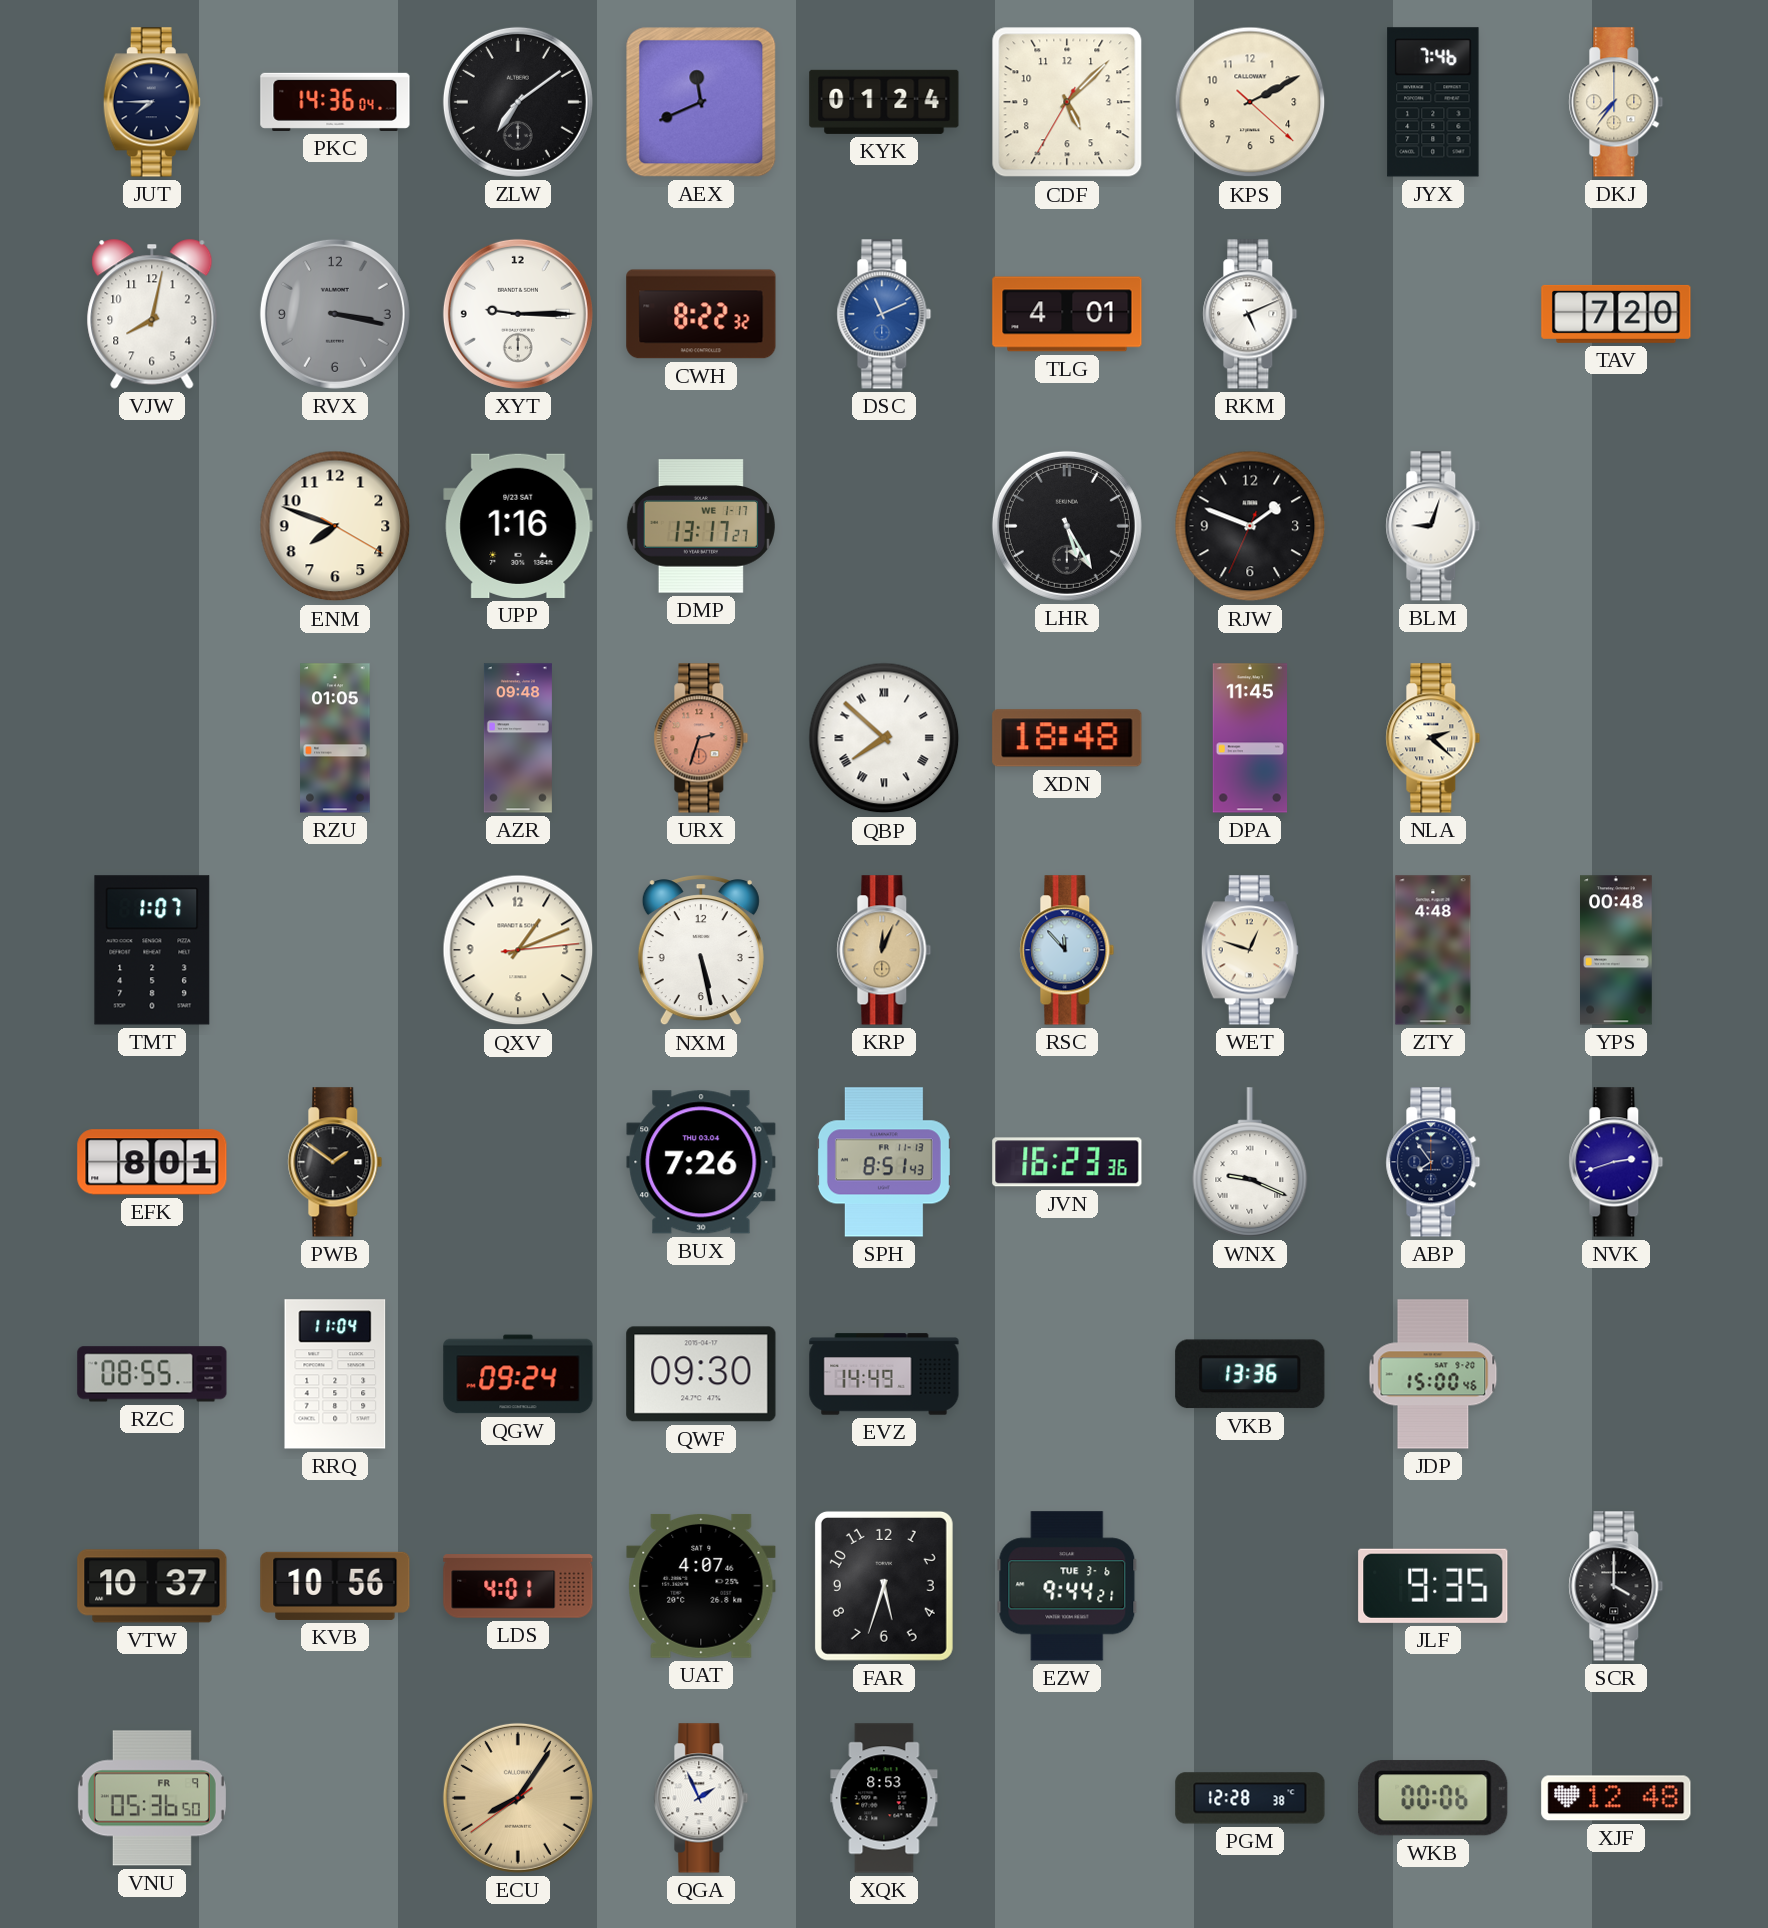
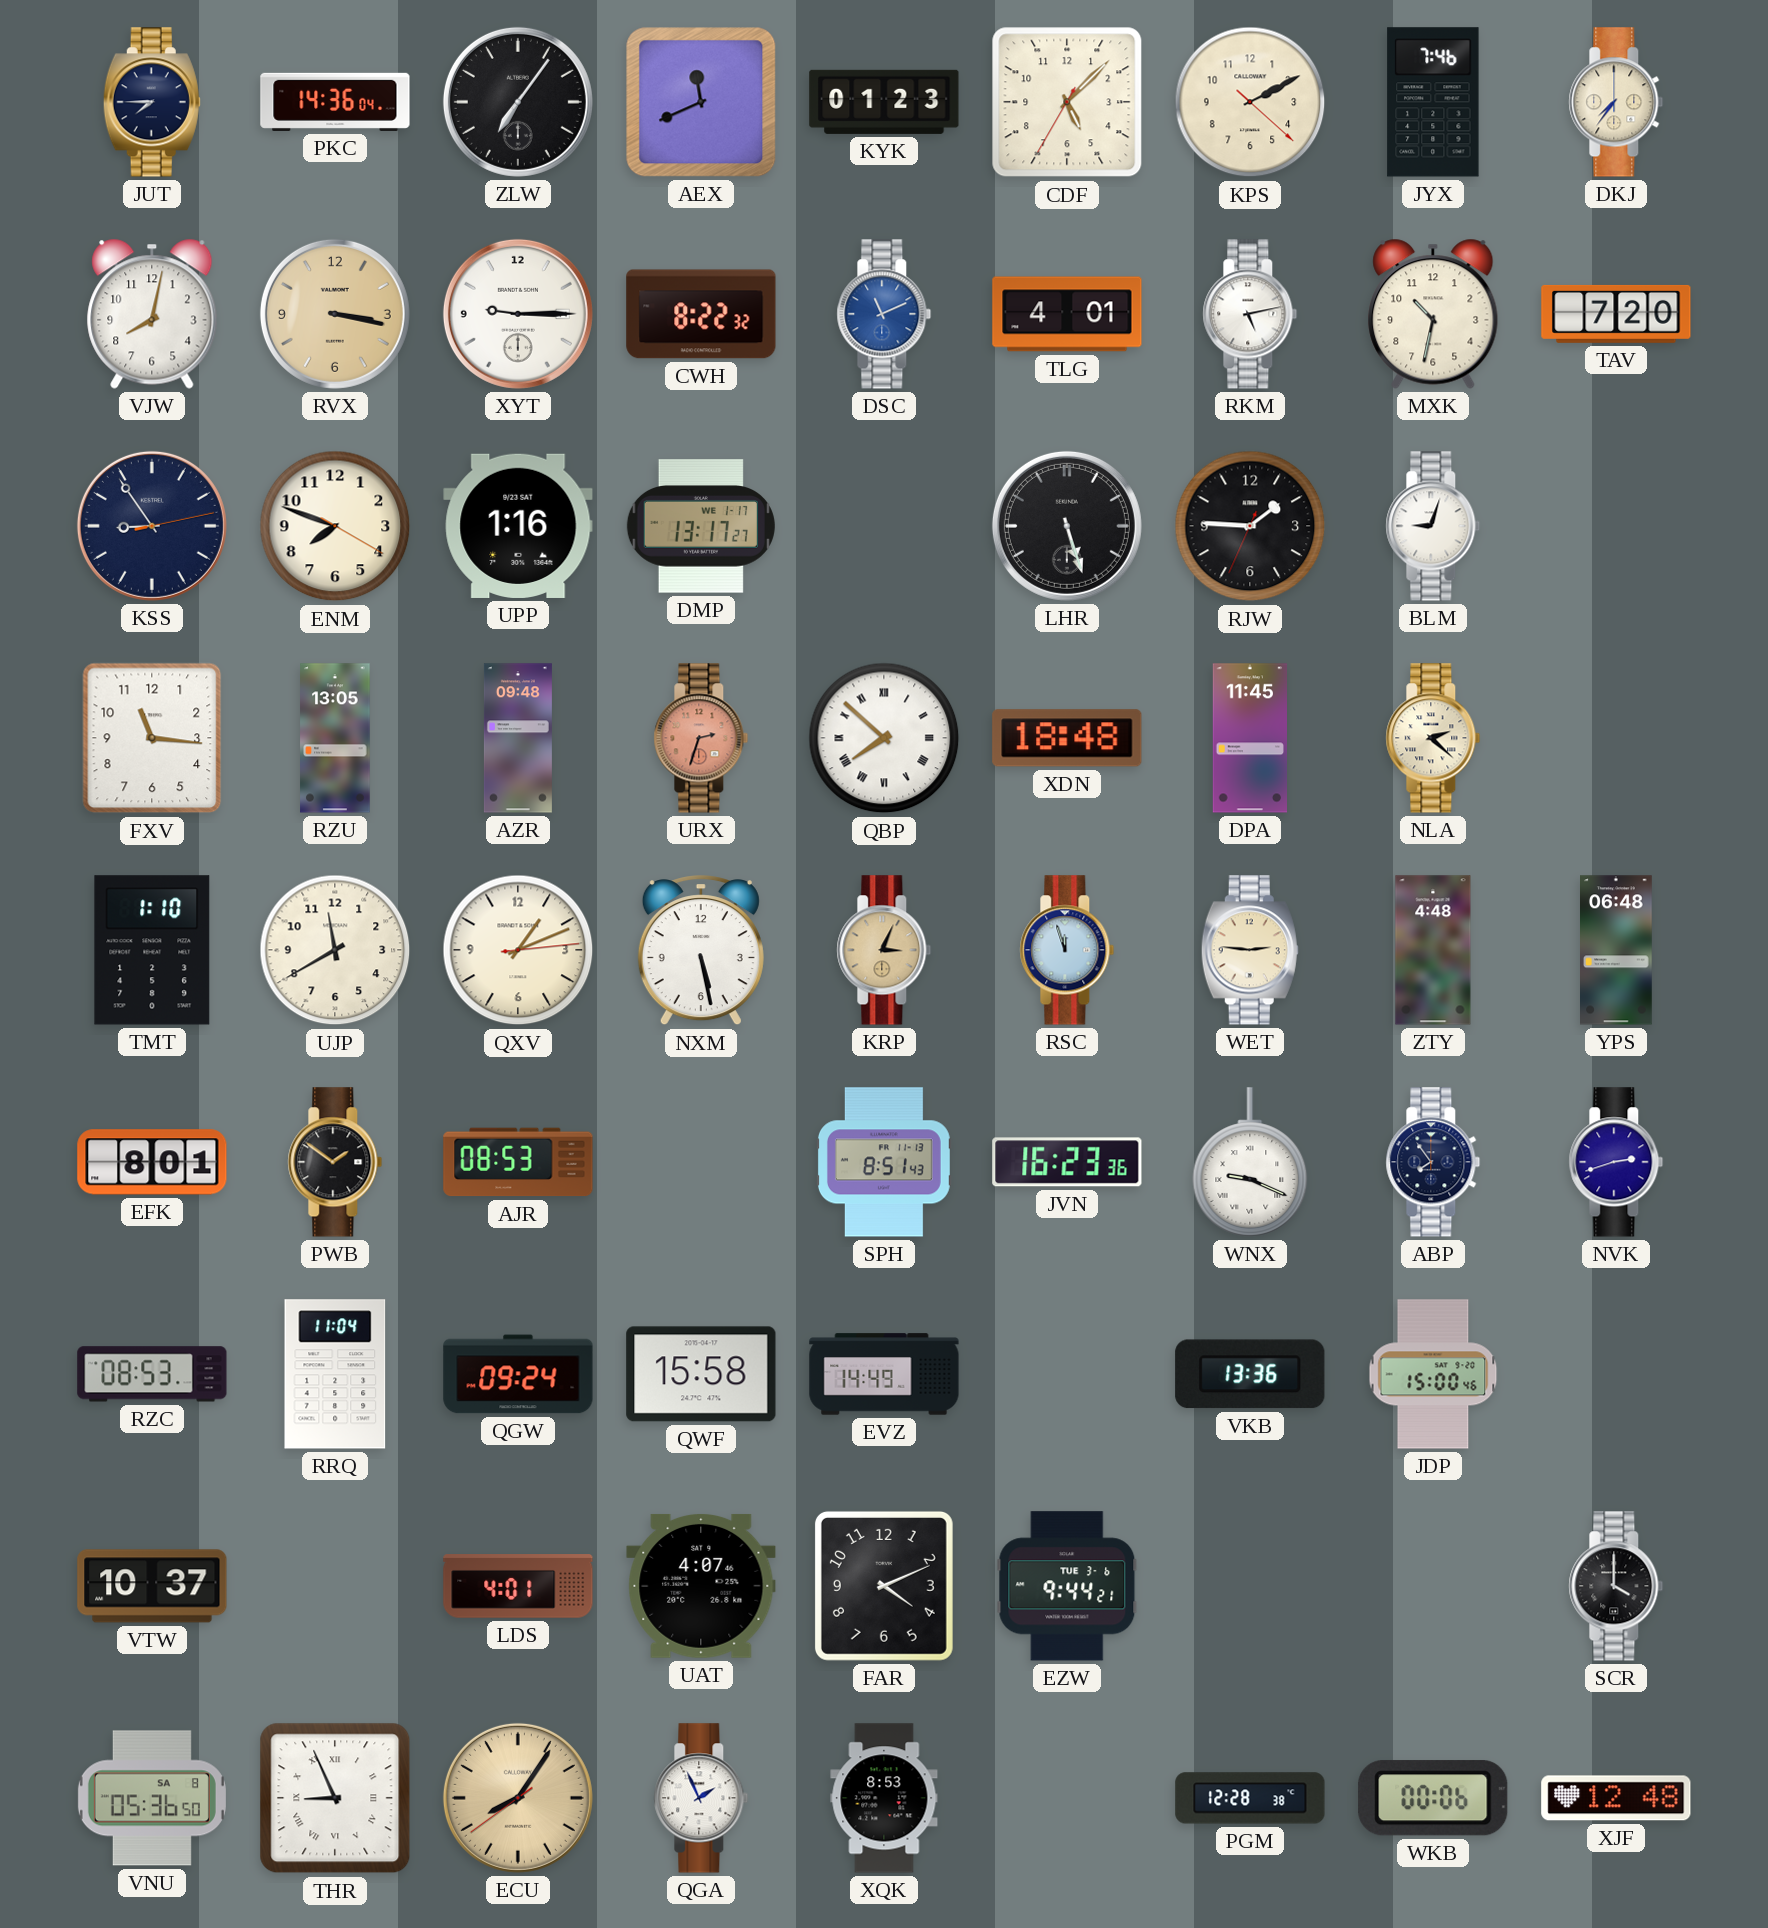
ZLW: 7:09 -> 7:06 (518, 102)
KYK: 01:24 -> 01:23 (884, 102)
RVX dial: grey -> champagne (335, 314)
RKM: 5:11 -> 5:13 (1250, 314)
MXK: none -> 10:32 (1433, 314)
KSS: none -> 8:54 (152, 526)
LHR: 5:25 -> 5:27 (1067, 526)
RJW: 1:48 -> 1:45 (1250, 526)
FXV: none -> 11:16 (152, 738)
RZU: 01:05 -> 13:05 (335, 738)
TMT: 1:07 -> 1:10 (152, 950)
UJP: none -> 11:40 (335, 950)
KRP: 12:04 -> 3:04 (884, 950)
RSC: 11:53 -> 11:57 (1067, 950)
WET: 12:48 -> 2:46 (1250, 950)
YPS: 00:48 -> 06:48 (1617, 950)
AJR: none -> 08:53 (518, 1162)
BUX: 7:26 -> none (701, 1162)
RZC: 08:55 -> 08:53 (152, 1374)
QWF: 09:30 -> 15:58 (701, 1374)
KVB: 10:56 -> none (335, 1586)
FAR: 5:33 -> 4:11 (884, 1586)
JLF: 9:35 -> none (1433, 1586)
VNU date: FR 9 -> SA 8 (152, 1798)
THR: none -> 8:56 (335, 1798)
